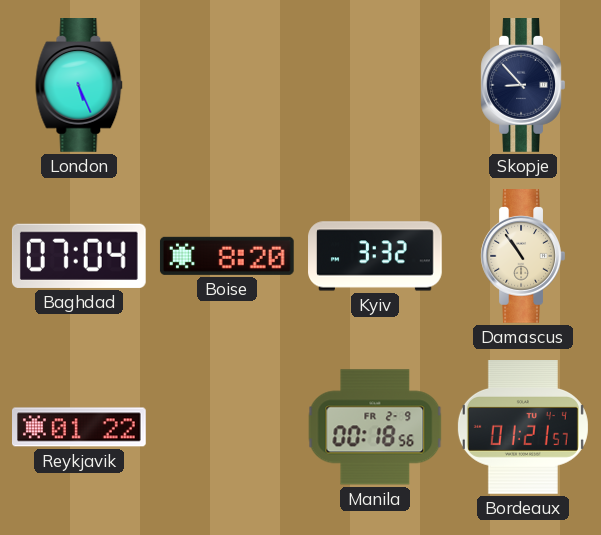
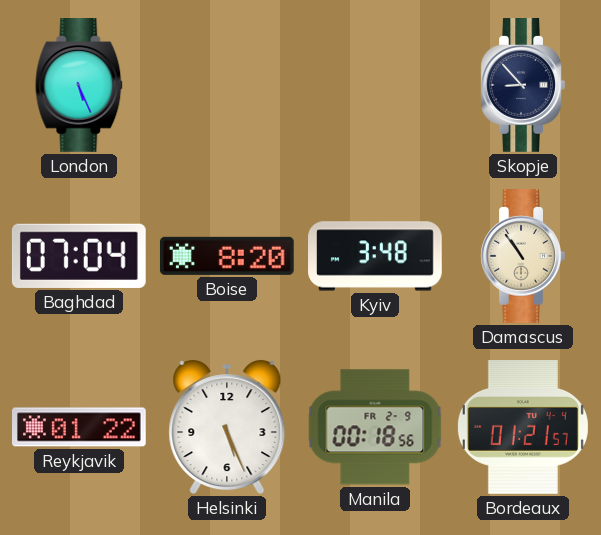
Kyiv: 3:32 -> 3:48 (375, 256)
Helsinki: none -> 5:26 (227, 427)
